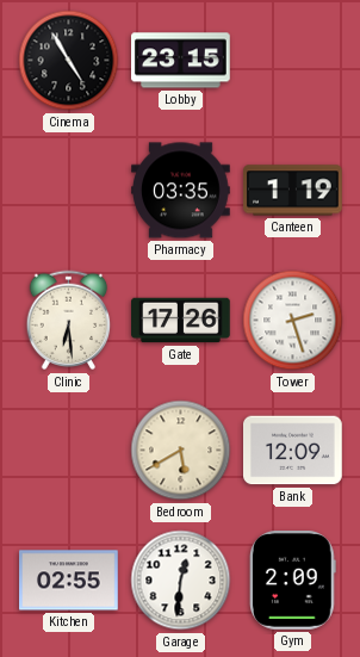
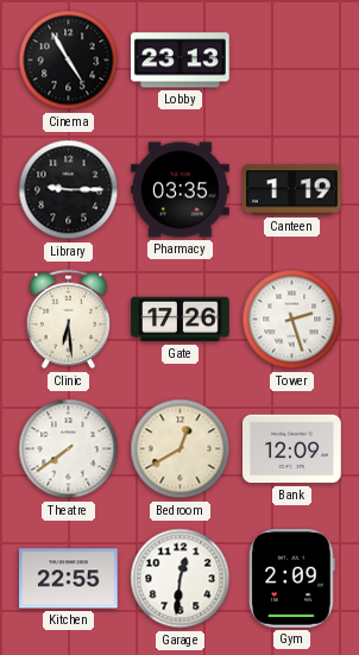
Lobby: 23:15 -> 23:13 (181, 61)
Library: none -> 9:15 (69, 190)
Theatre: none -> 7:39 (69, 449)
Bedroom: 5:40 -> 12:40 (181, 449)
Kitchen: 02:55 -> 22:55 (69, 579)
